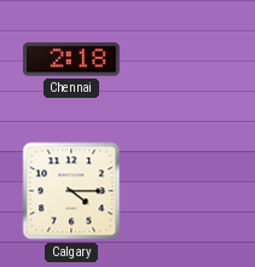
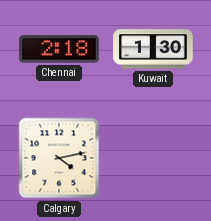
Kuwait: none -> 1:30 (153, 49)
Calgary: 4:15 -> 4:13 (59, 158)
